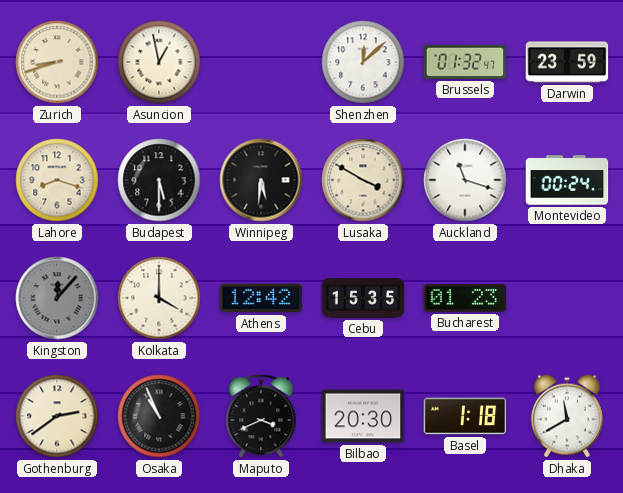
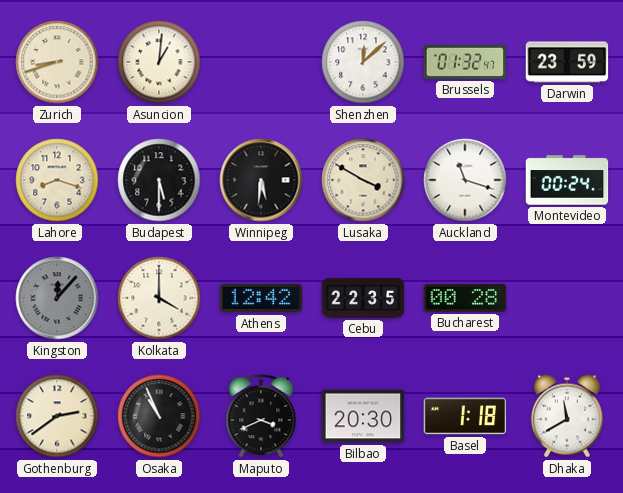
Asuncion: 12:58 -> 1:01 (159, 62)
Cebu: 15:35 -> 22:35 (363, 298)
Bucharest: 01:23 -> 00:28 (465, 298)
